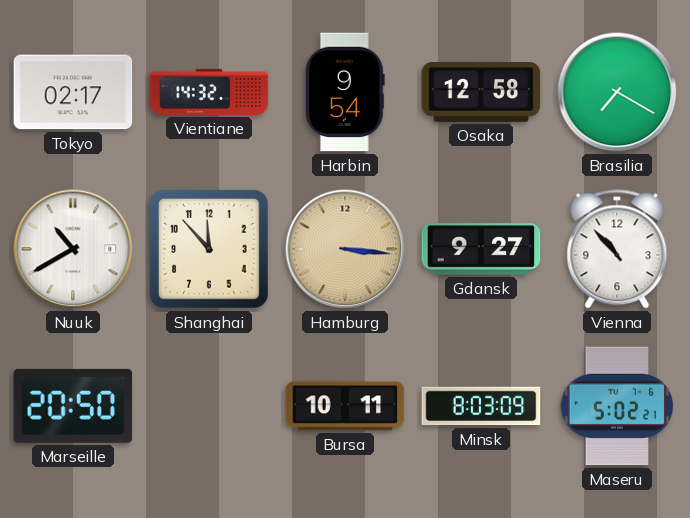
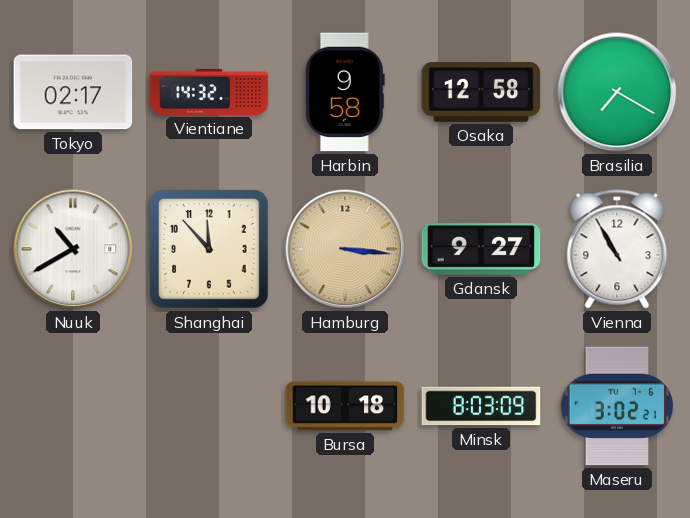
Harbin: 9:54 -> 9:58 (345, 92)
Vienna: 10:53 -> 10:55 (617, 249)
Marseille: 20:50 -> none (73, 406)
Bursa: 10:11 -> 10:18 (345, 406)
Maseru: 5:02 -> 3:02 (616, 406)
